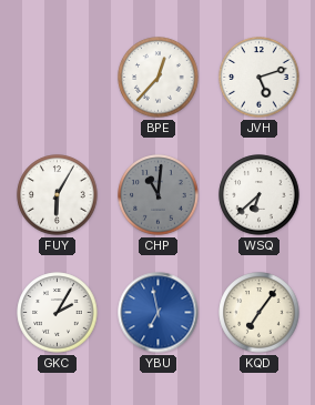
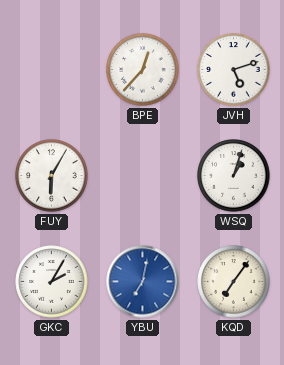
CHP: 11:01 -> none (159, 195)
WSQ: 6:38 -> 1:03 (234, 176)
YBU: 6:58 -> 7:02 (143, 282)
